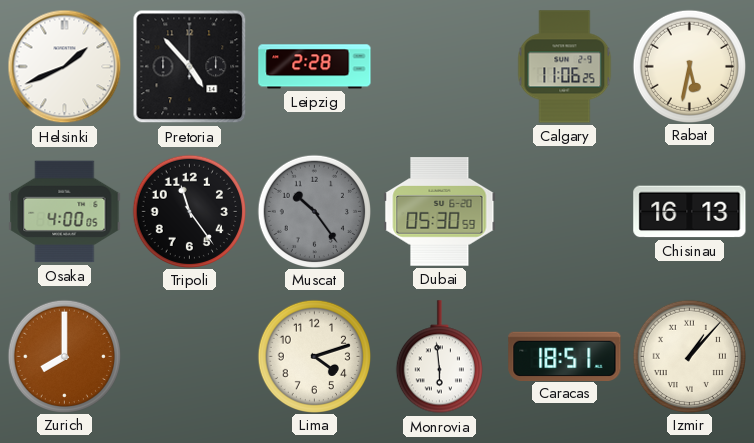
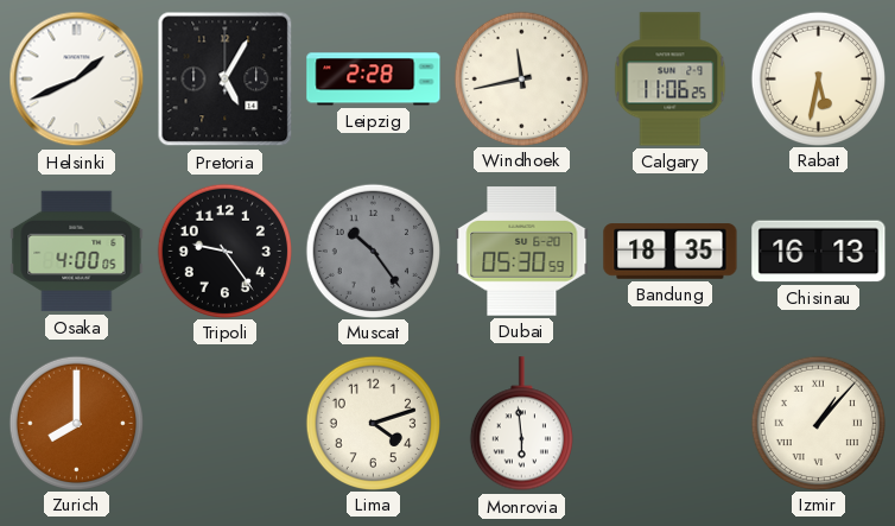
Pretoria: 4:53 -> 5:05 (226, 80)
Windhoek: none -> 11:43 (521, 78)
Tripoli: 11:24 -> 9:24 (224, 251)
Bandung: none -> 18:35 (671, 252)
Caracas: 18:51 -> none (565, 356)
